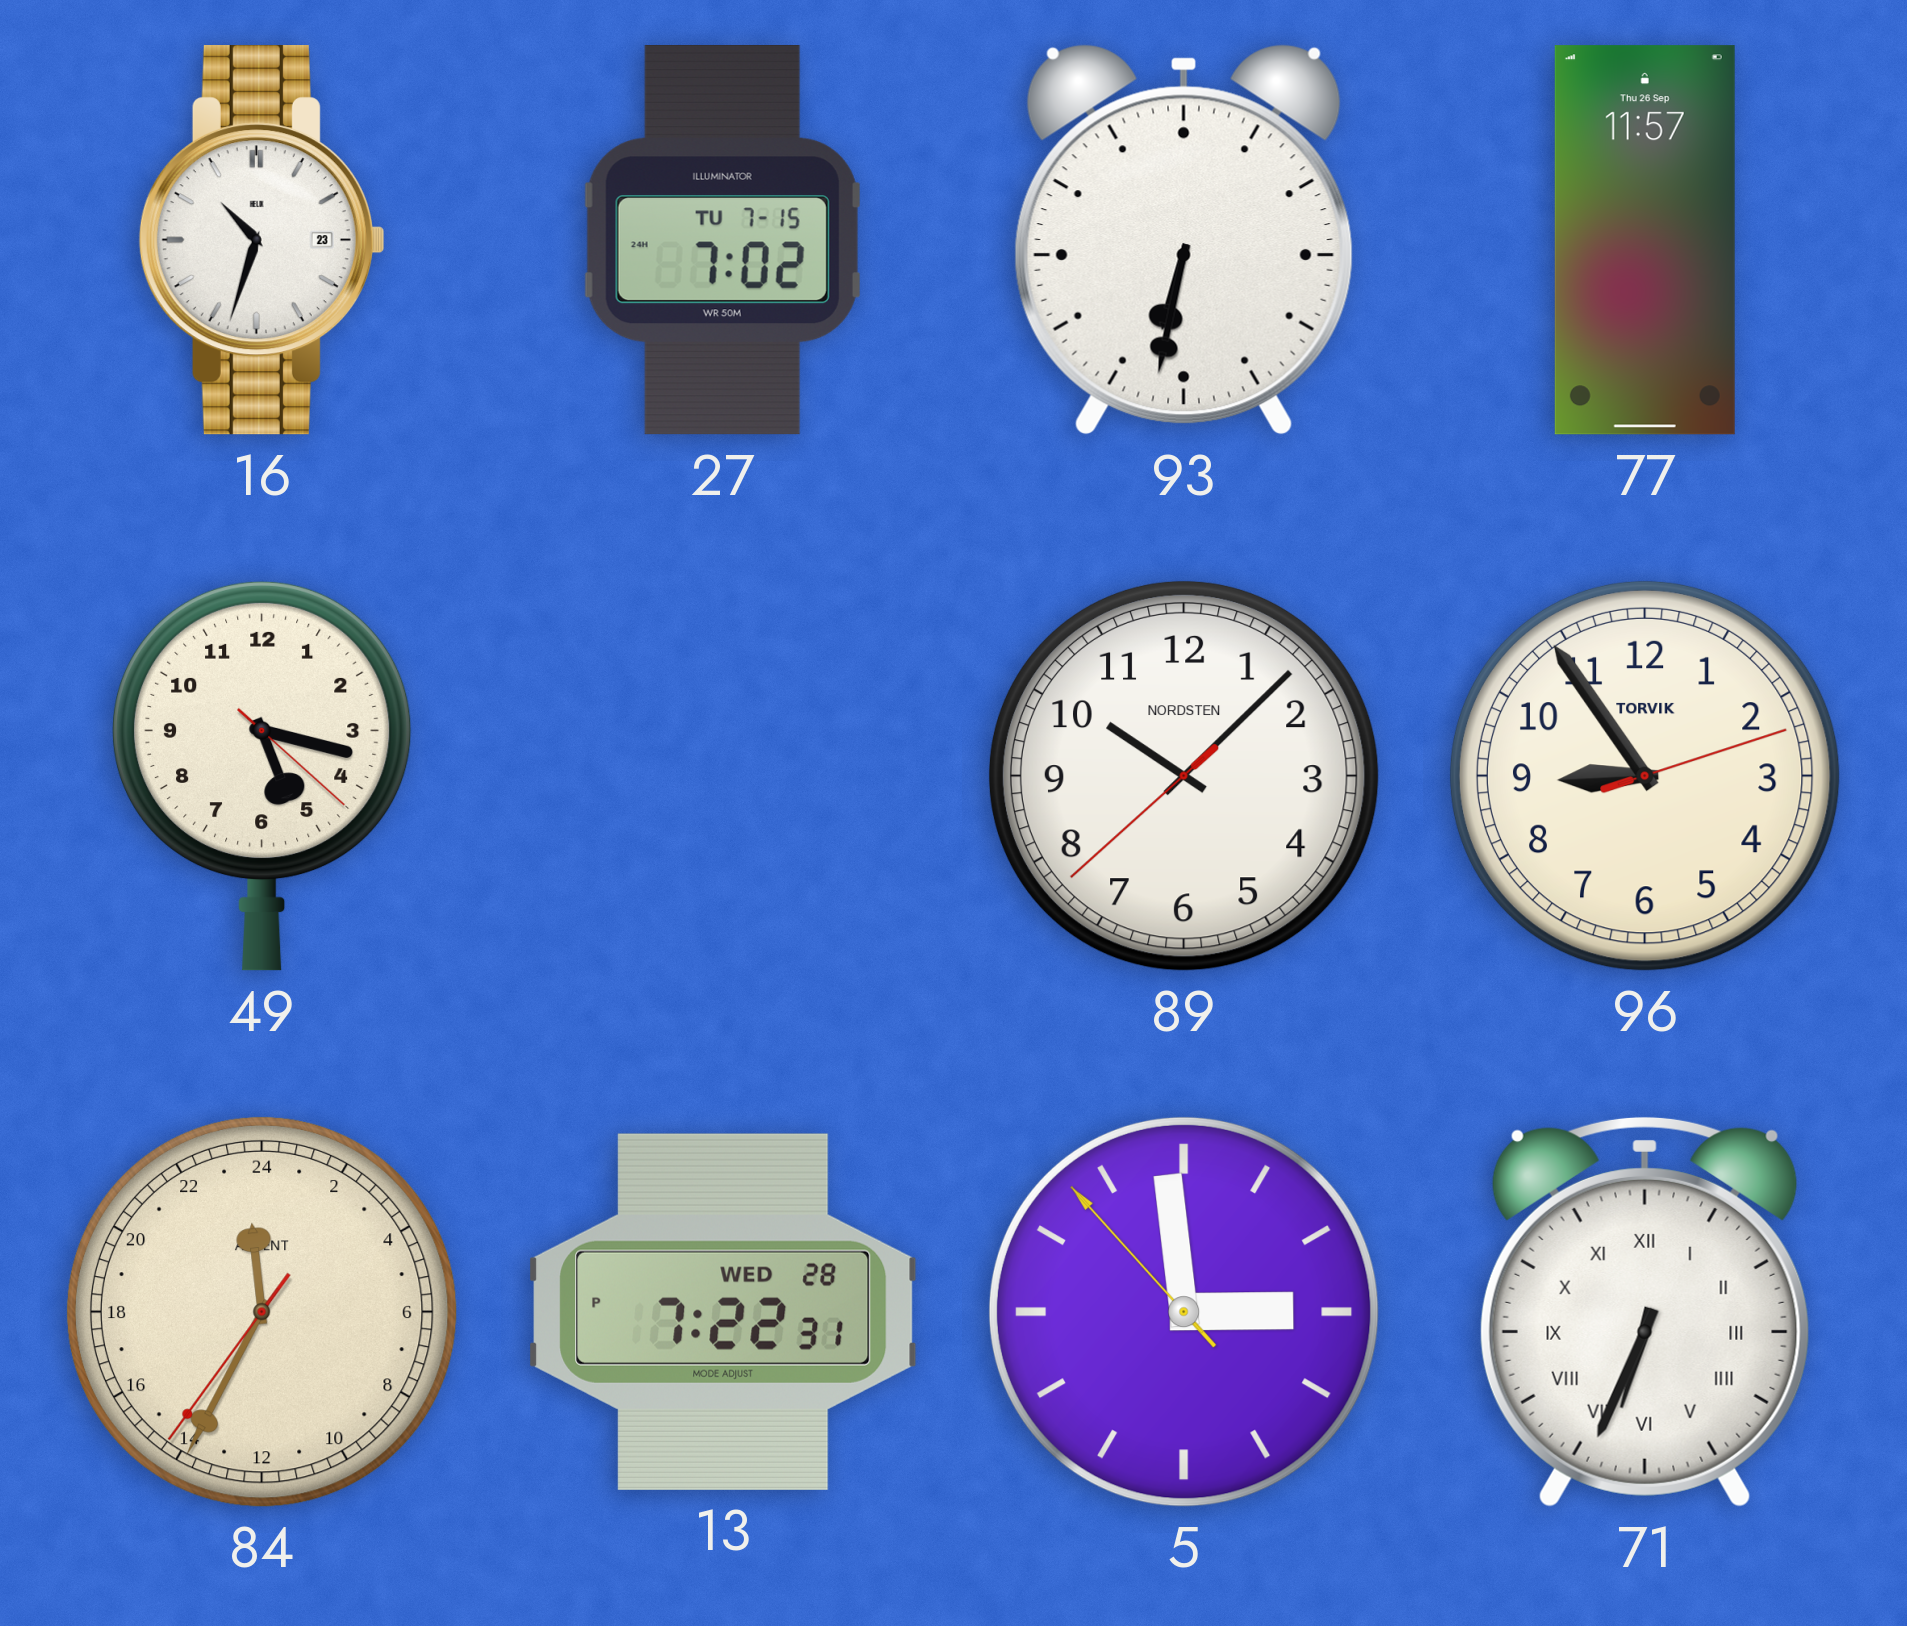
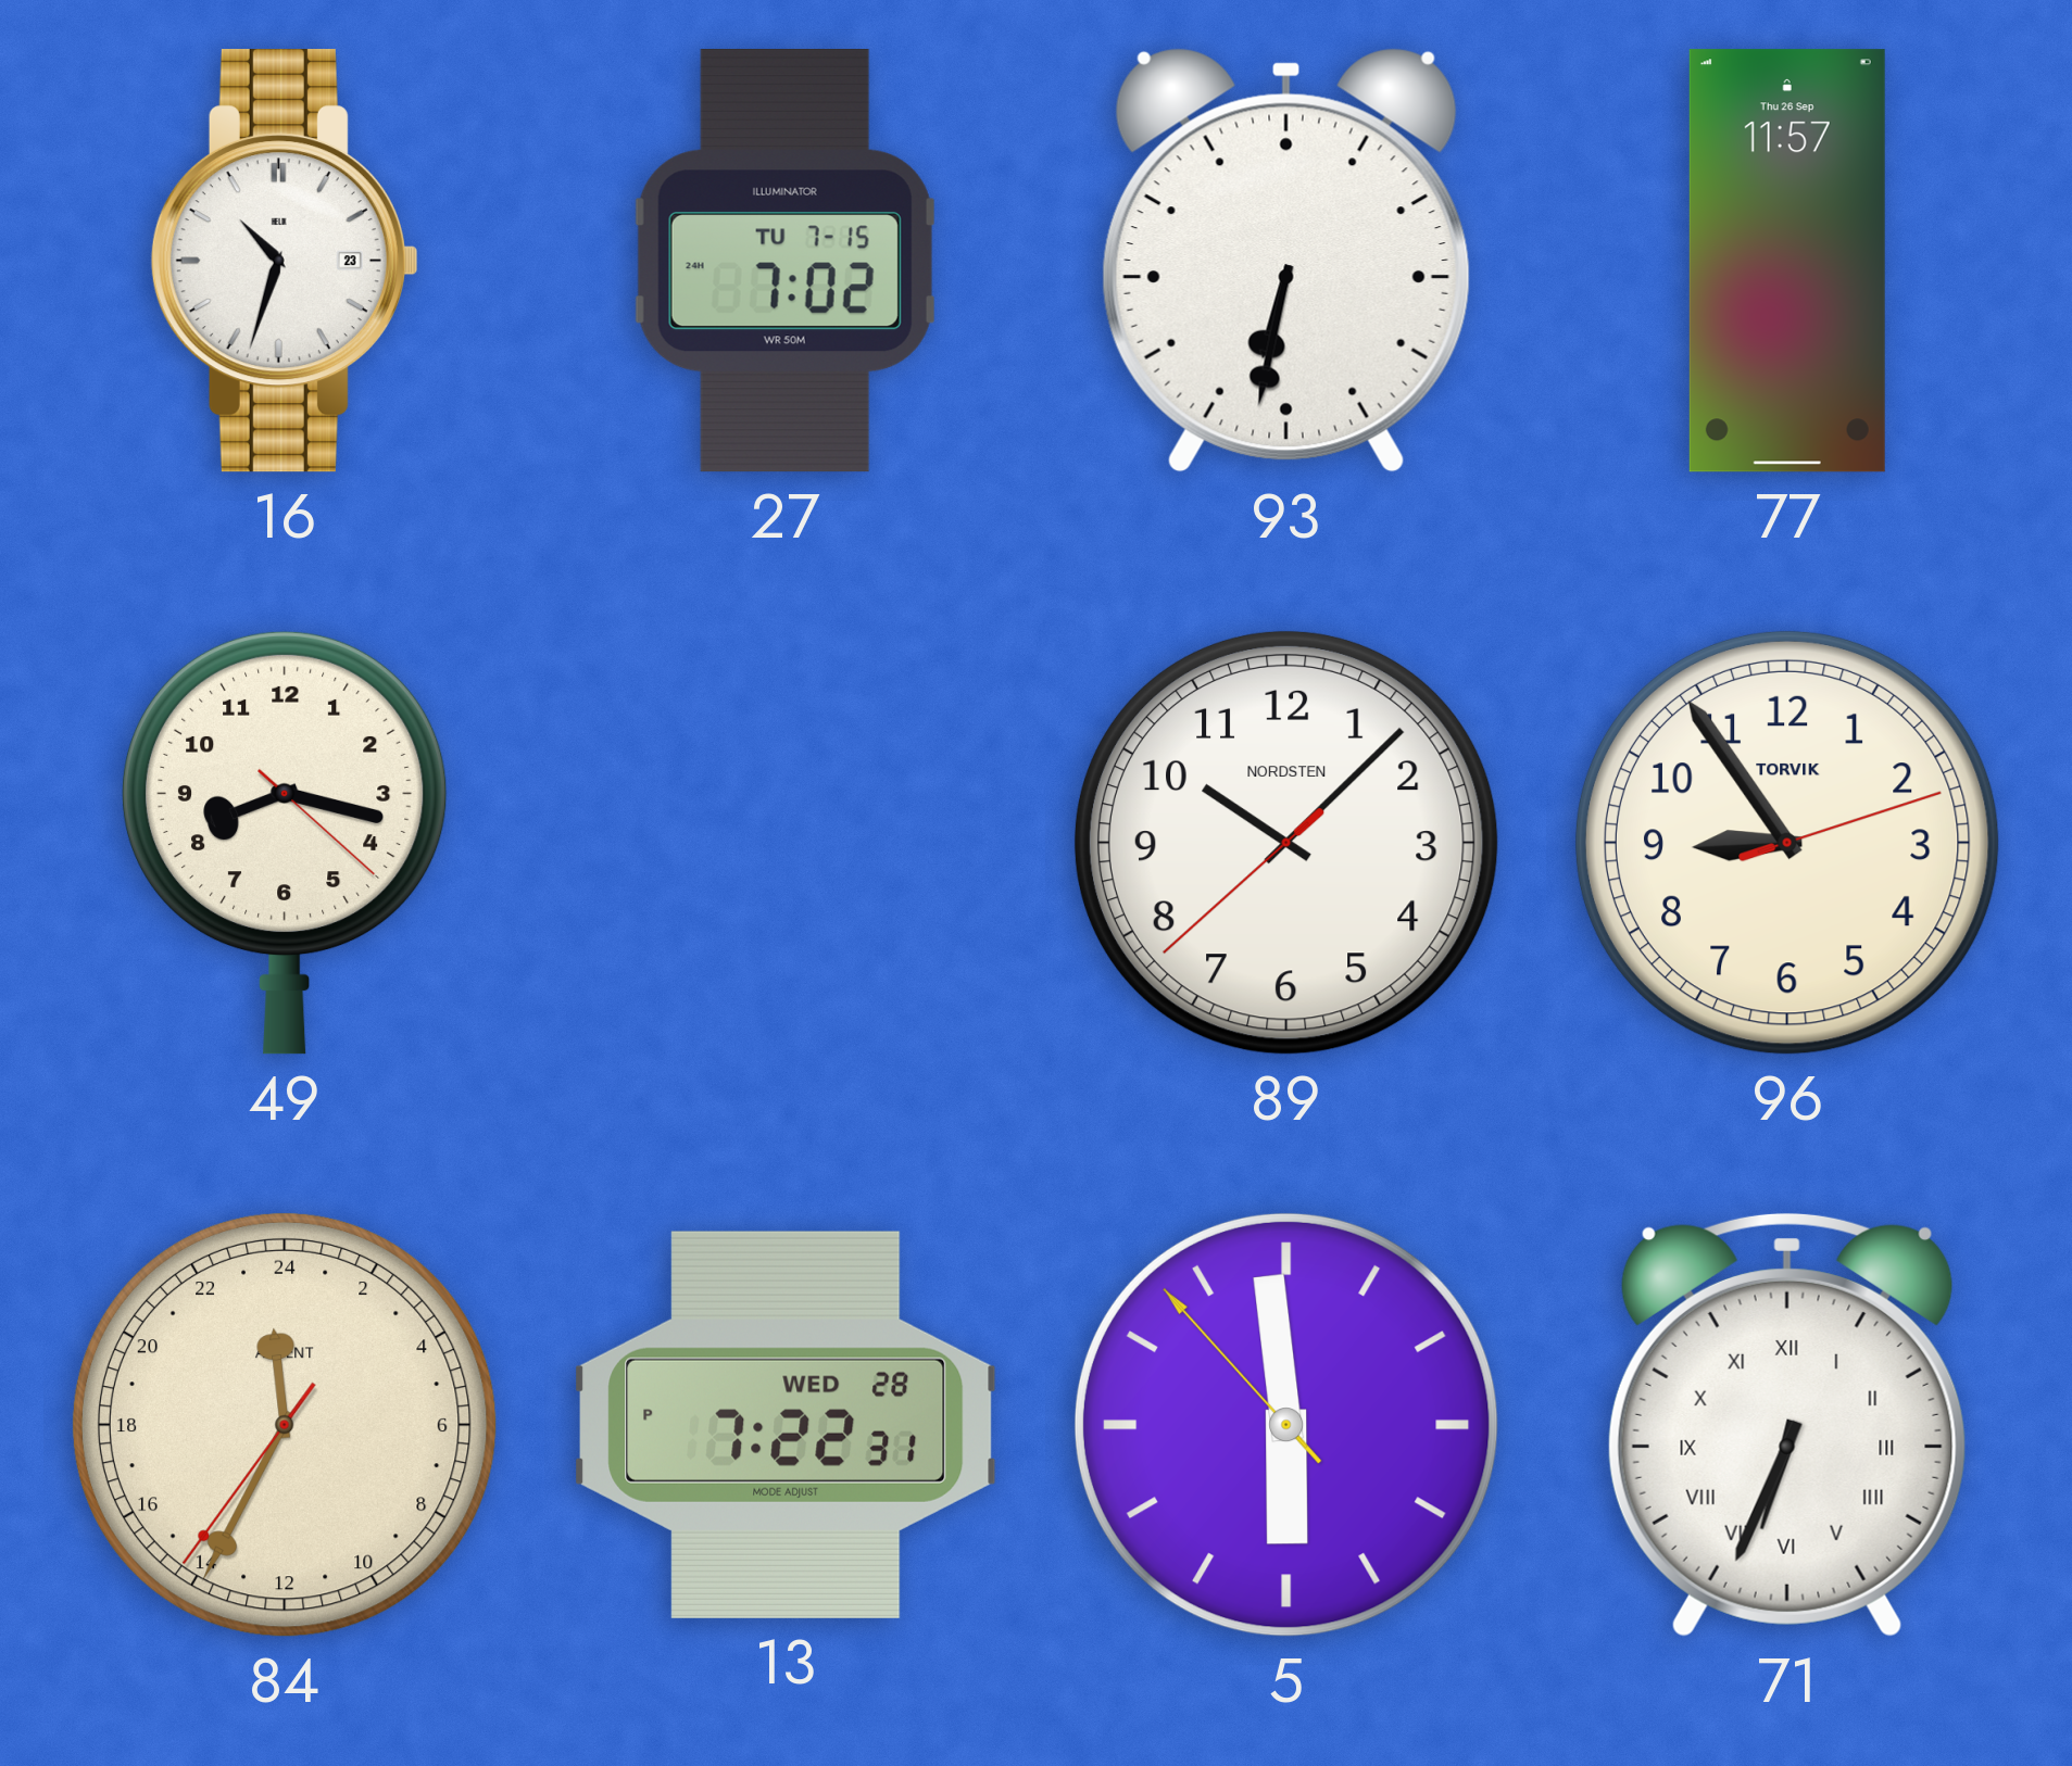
49: 5:17 -> 8:17 (285, 843)
5: 2:58 -> 5:58 (1286, 1425)
